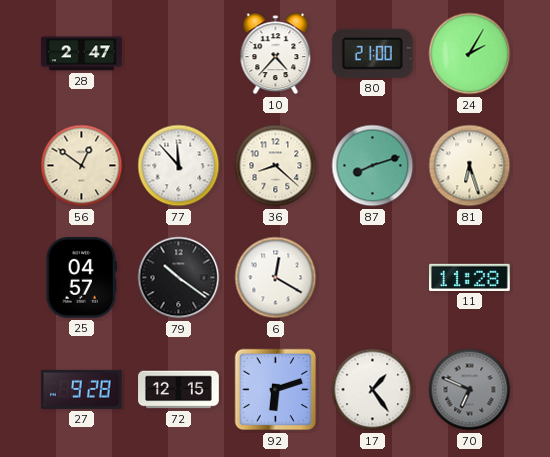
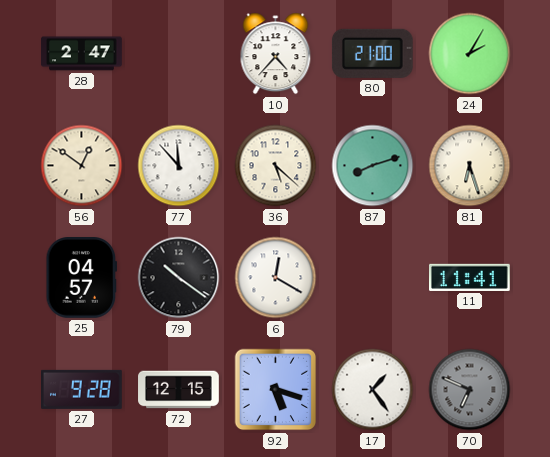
36: 8:22 -> 5:22 (276, 166)
11: 11:28 -> 11:41 (470, 277)
92: 6:12 -> 5:18 (276, 390)
